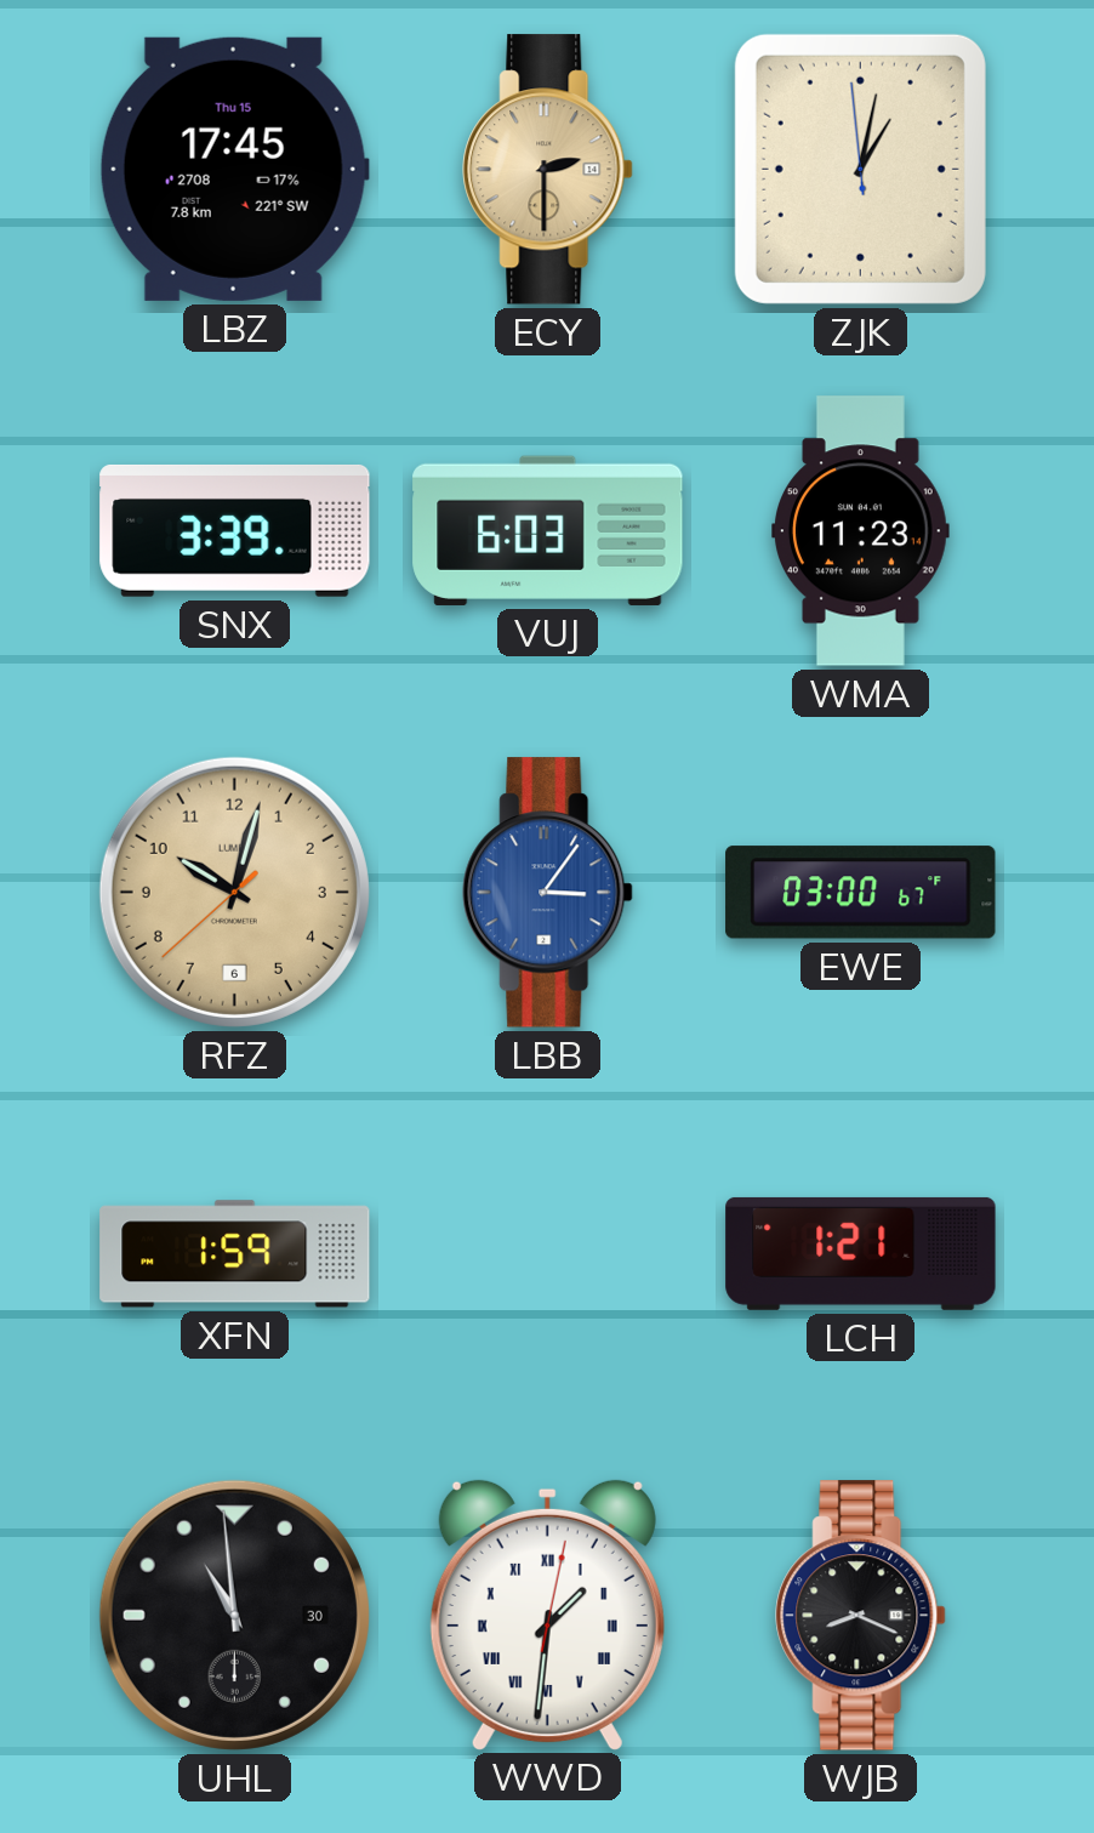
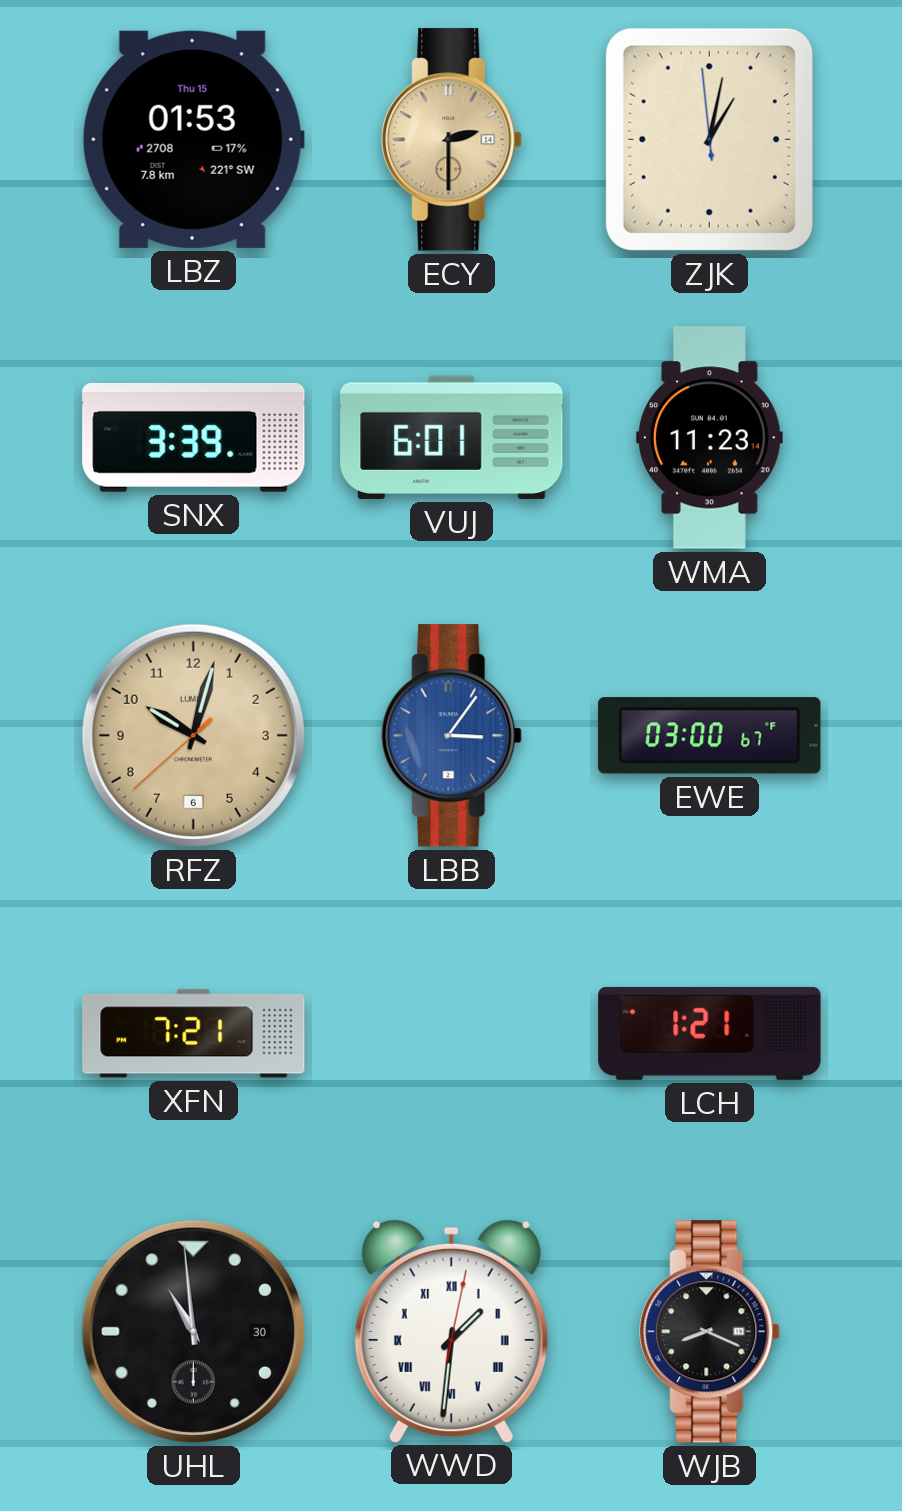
LBZ: 17:45 -> 01:53 (193, 139)
VUJ: 6:03 -> 6:01 (452, 437)
XFN: 1:59 -> 7:21 (194, 1034)
